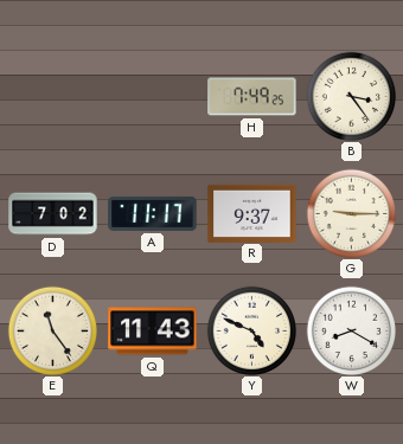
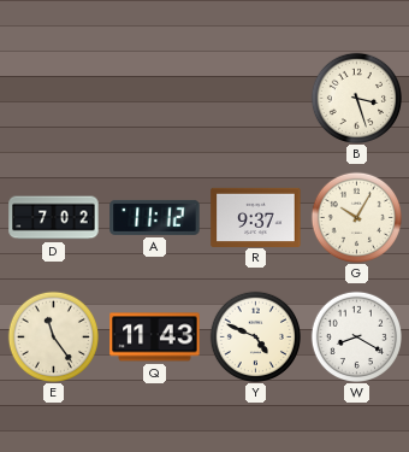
H: 7:49 -> none (252, 97)
B: 3:24 -> 3:27 (356, 98)
A: 11:17 -> 11:12 (155, 217)
G: 9:15 -> 10:05 (356, 217)
